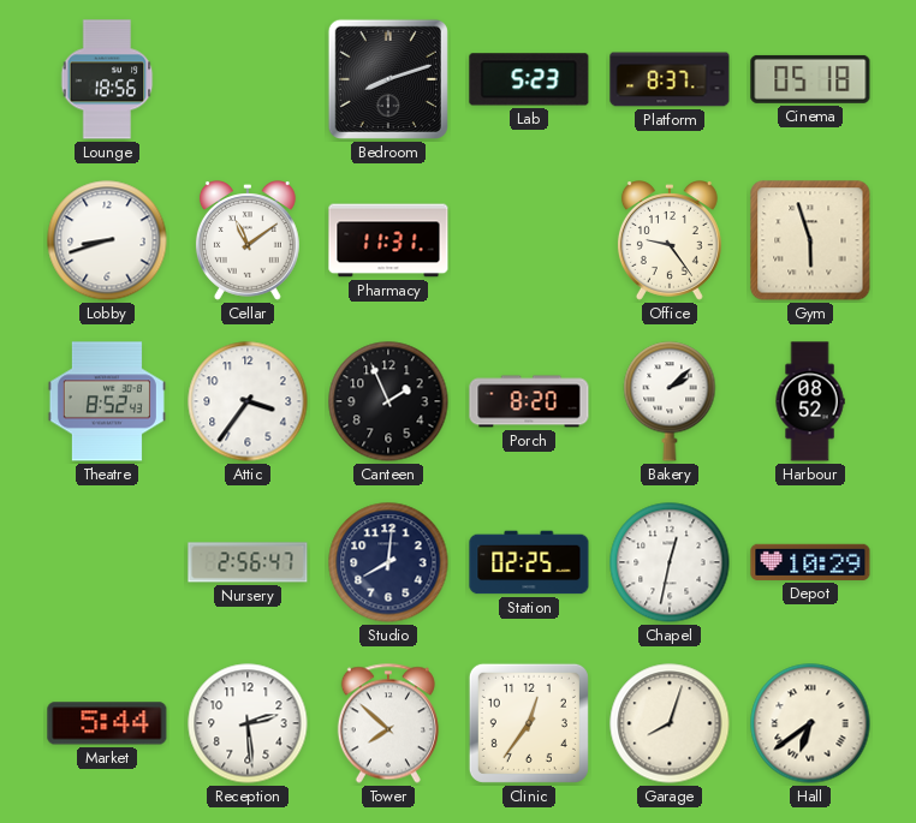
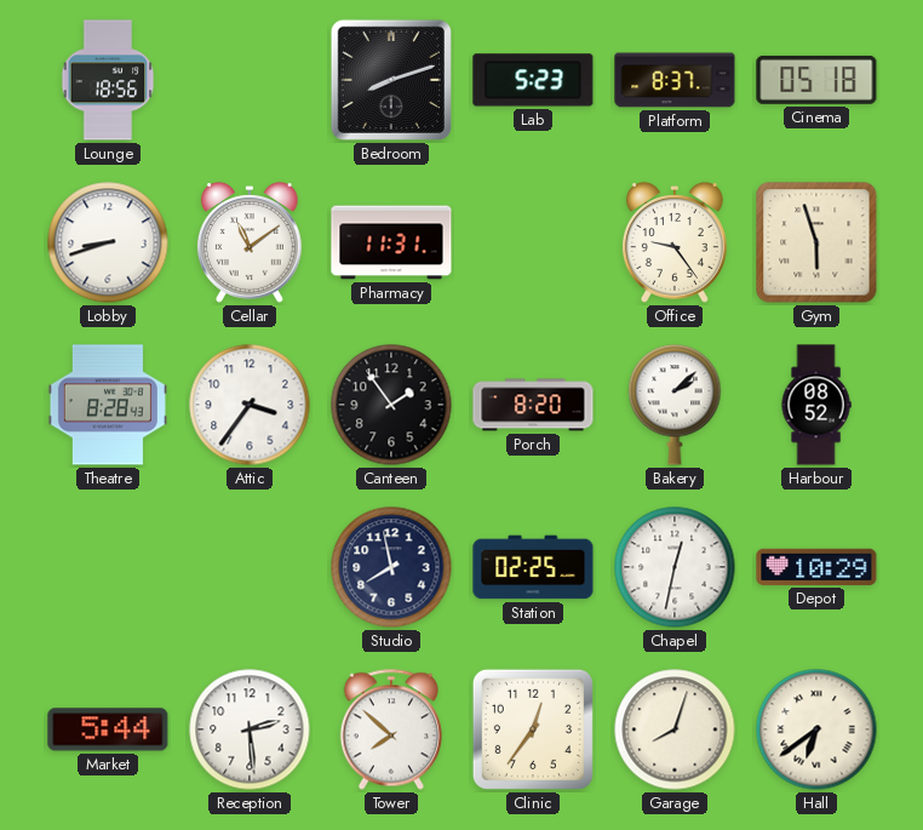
Theatre: 8:52 -> 8:28 (108, 405)
Canteen: 1:56 -> 1:54 (391, 405)
Nursery: 2:56 -> none (248, 562)
Studio: 8:01 -> 7:58 (391, 567)
